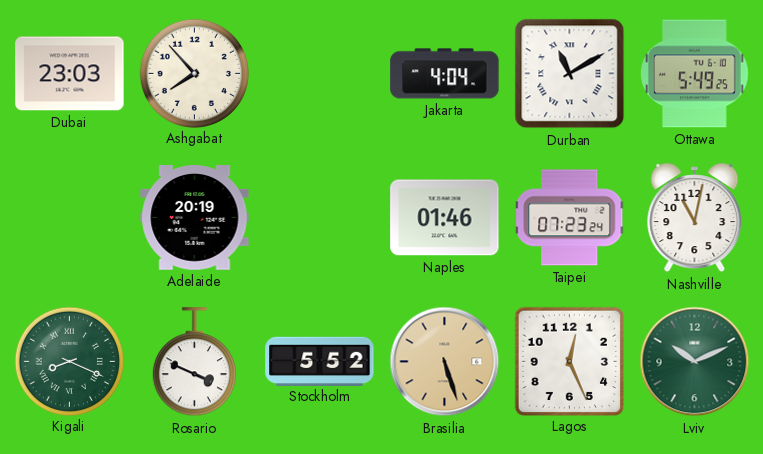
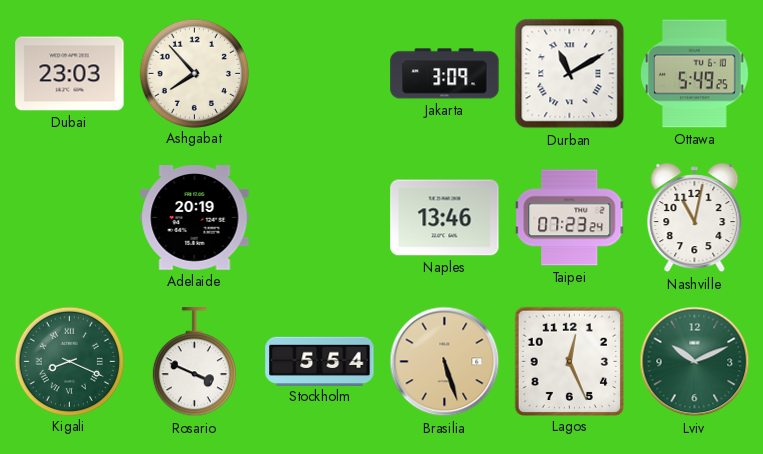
Jakarta: 4:04 -> 3:09 (445, 74)
Naples: 01:46 -> 13:46 (445, 218)
Stockholm: 5:52 -> 5:54 (320, 361)
